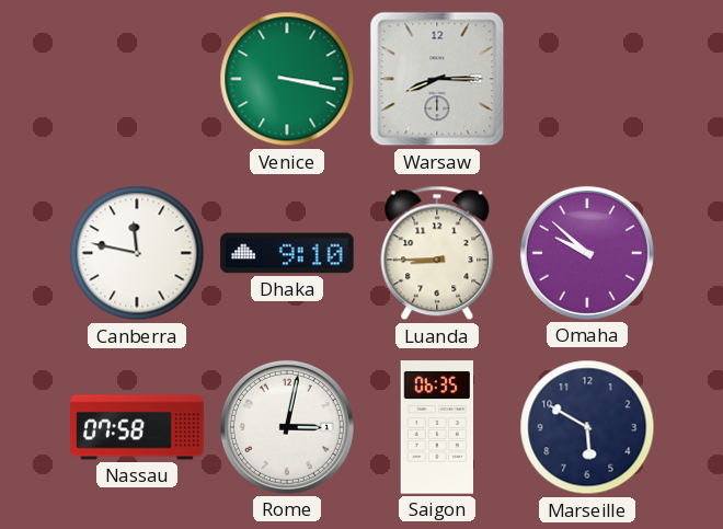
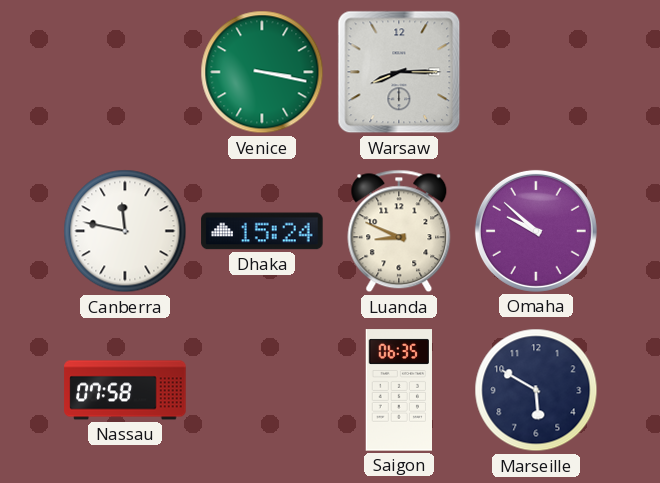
Dhaka: 9:10 -> 15:24 (262, 231)
Luanda: 8:45 -> 8:49 (399, 231)
Rome: 3:02 -> none (287, 427)
